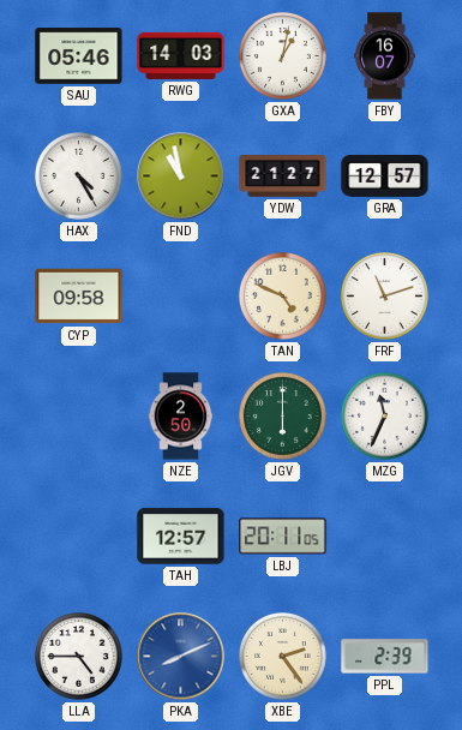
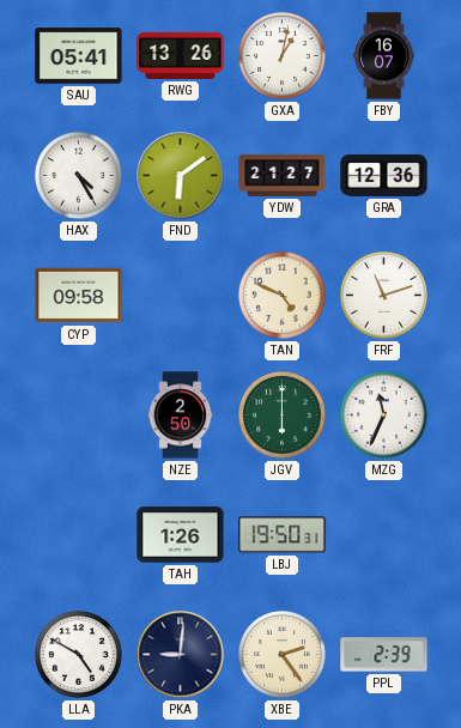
SAU: 05:46 -> 05:41 (79, 56)
RWG: 14:03 -> 13:26 (181, 55)
FND: 10:58 -> 6:09 (181, 176)
GRA: 12:57 -> 12:36 (384, 176)
TAH: 12:57 -> 1:26 (181, 535)
LBJ: 20:11 -> 19:50 (283, 535)
LLA: 4:45 -> 4:50 (79, 655)
PKA: 8:11 -> 9:01 (181, 655)
PKA dial: blue -> navy (181, 655)
